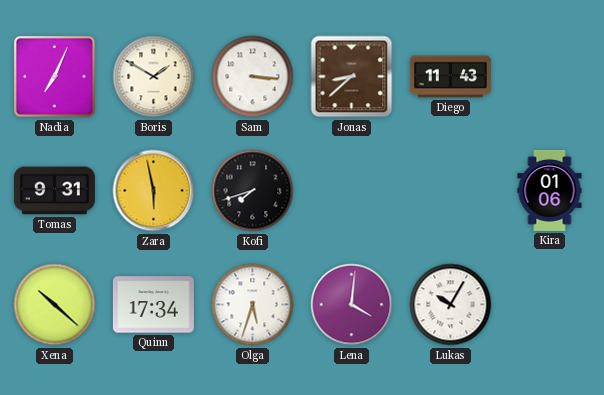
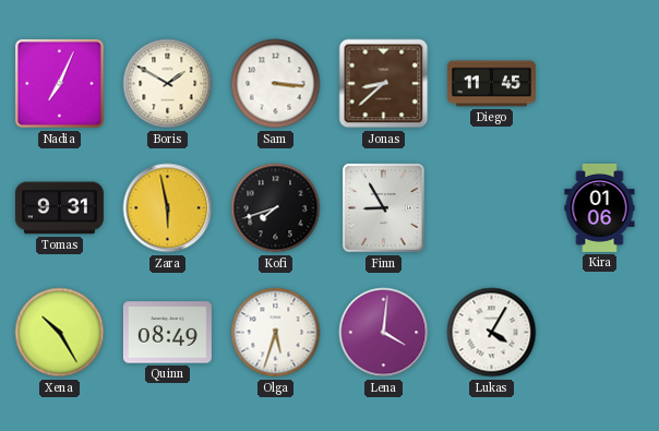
Diego: 11:43 -> 11:45 (491, 84)
Finn: none -> 8:55 (384, 208)
Xena: 10:22 -> 10:25 (60, 333)
Quinn: 17:34 -> 08:49 (167, 333)
Lukas: 10:05 -> 4:05 (492, 333)
